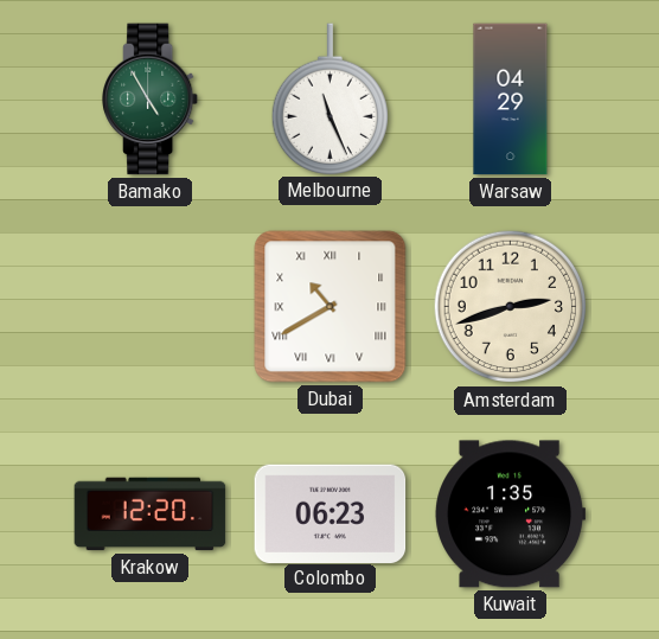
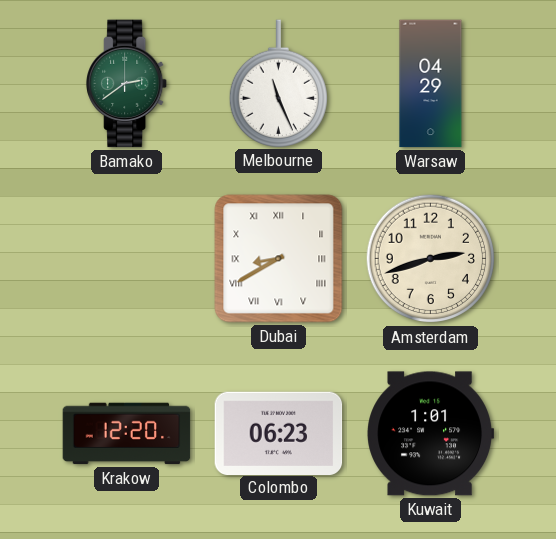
Bamako: 4:55 -> 2:39 (128, 84)
Dubai: 10:40 -> 8:40 (279, 259)
Kuwait: 1:35 -> 1:01 (431, 434)
